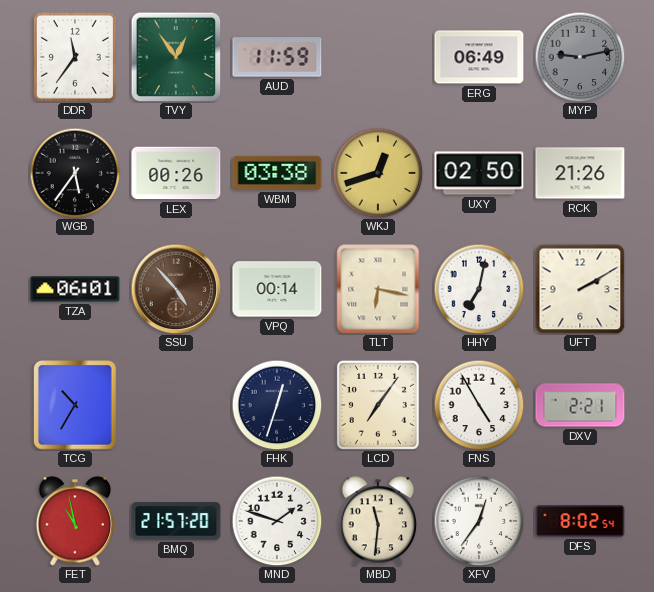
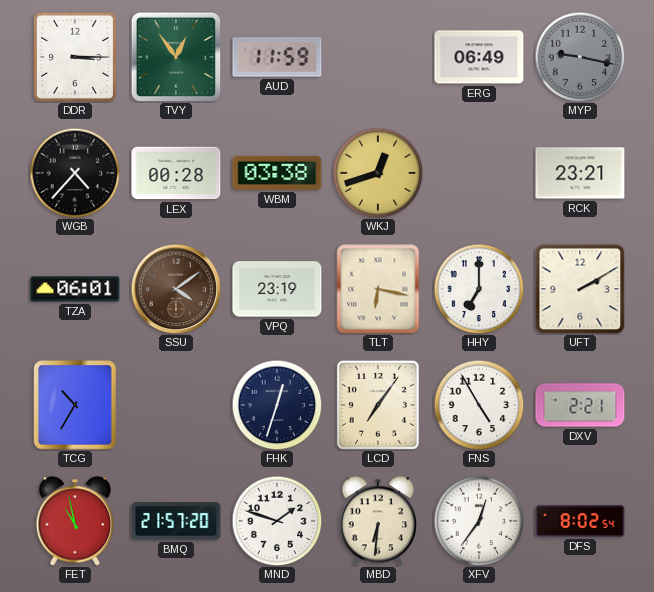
DDR: 11:36 -> 3:15 (75, 57)
MYP: 9:13 -> 9:17 (580, 57)
WGB: 5:36 -> 4:37 (75, 173)
LEX: 00:26 -> 00:28 (176, 173)
UXY: 02:50 -> none (479, 173)
RCK: 21:26 -> 23:21 (580, 173)
SSU: 4:53 -> 4:09 (176, 289)
VPQ: 00:14 -> 23:19 (277, 289)
HHY: 7:02 -> 7:00 (479, 289)
MBD: 11:31 -> 6:31 (378, 521)
